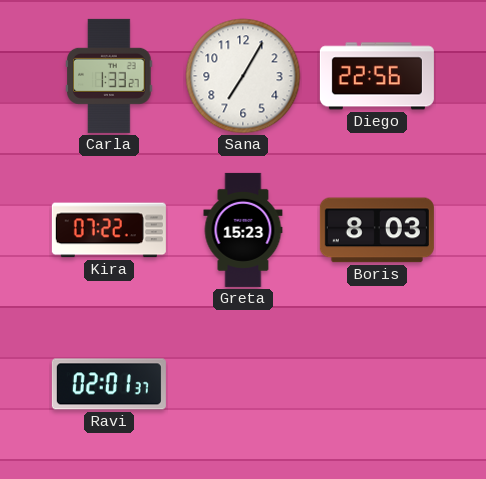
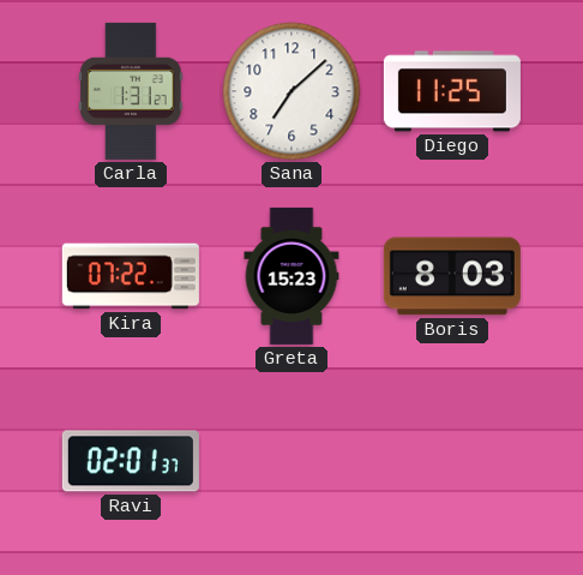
Carla: 1:33 -> 1:31 (131, 91)
Sana: 7:05 -> 7:08 (291, 91)
Diego: 22:56 -> 11:25 (452, 91)
